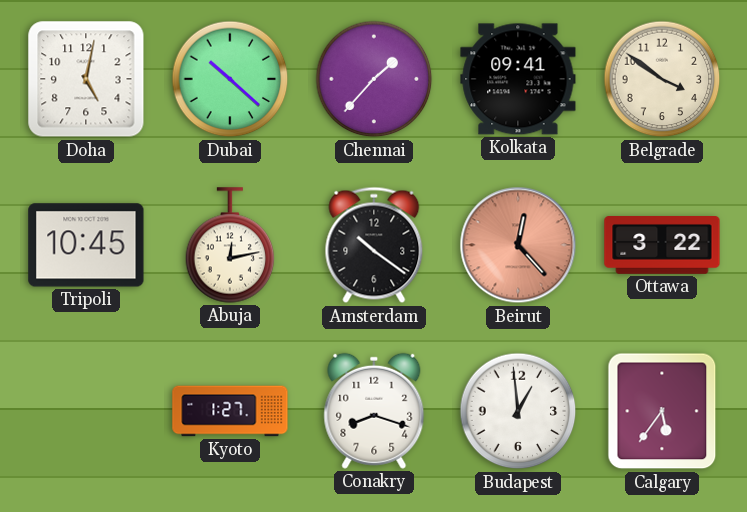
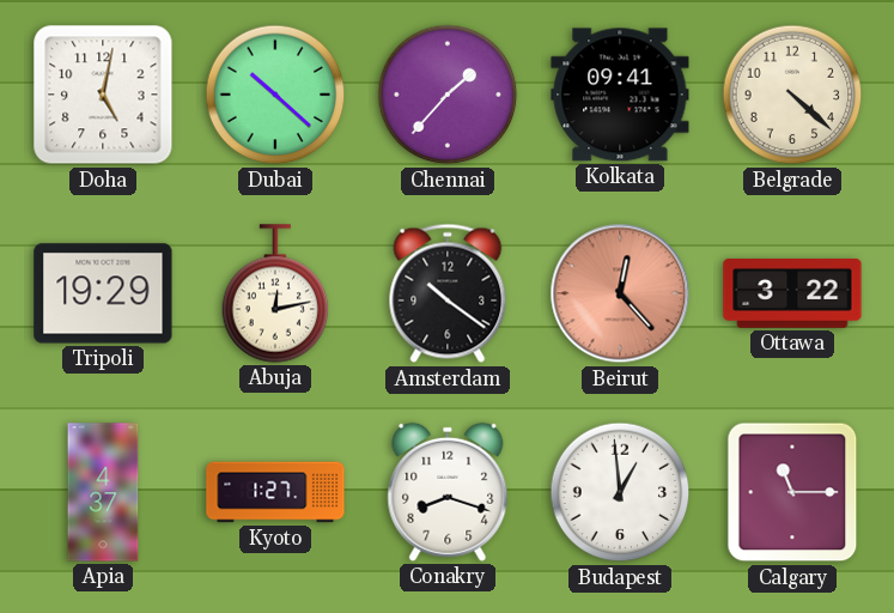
Belgrade: 3:51 -> 4:22 (792, 95)
Tripoli: 10:45 -> 19:29 (103, 293)
Apia: none -> 4:37 (103, 492)
Calgary: 5:36 -> 11:15 (792, 492)
